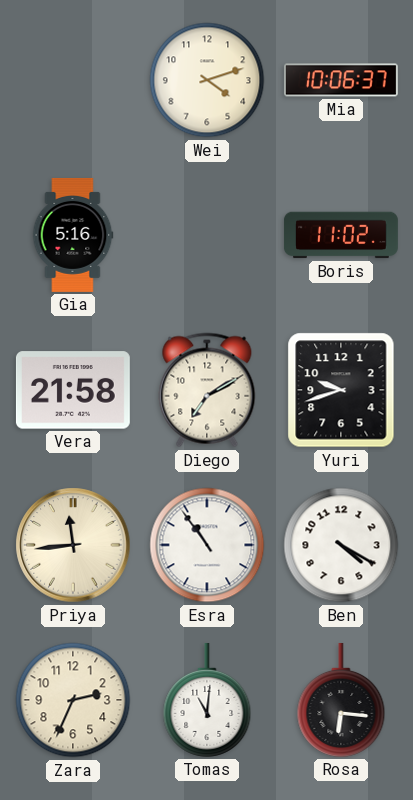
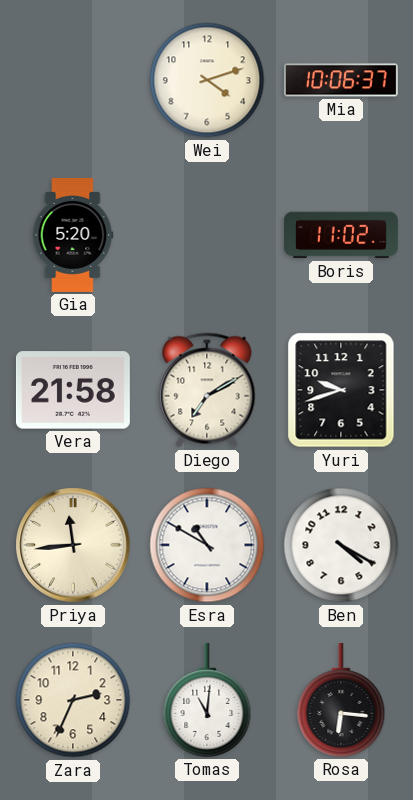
Gia: 5:16 -> 5:20 (73, 235)
Esra: 10:54 -> 10:50 (207, 545)
